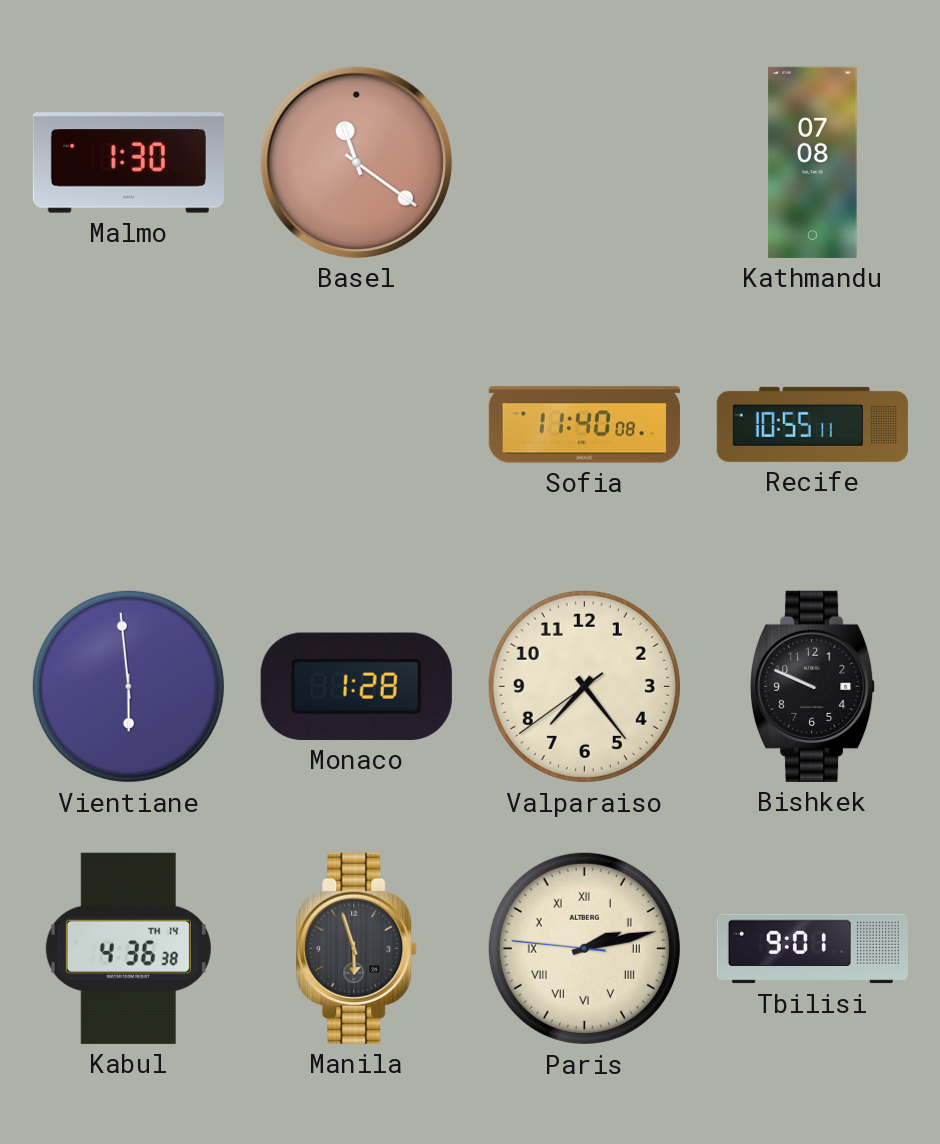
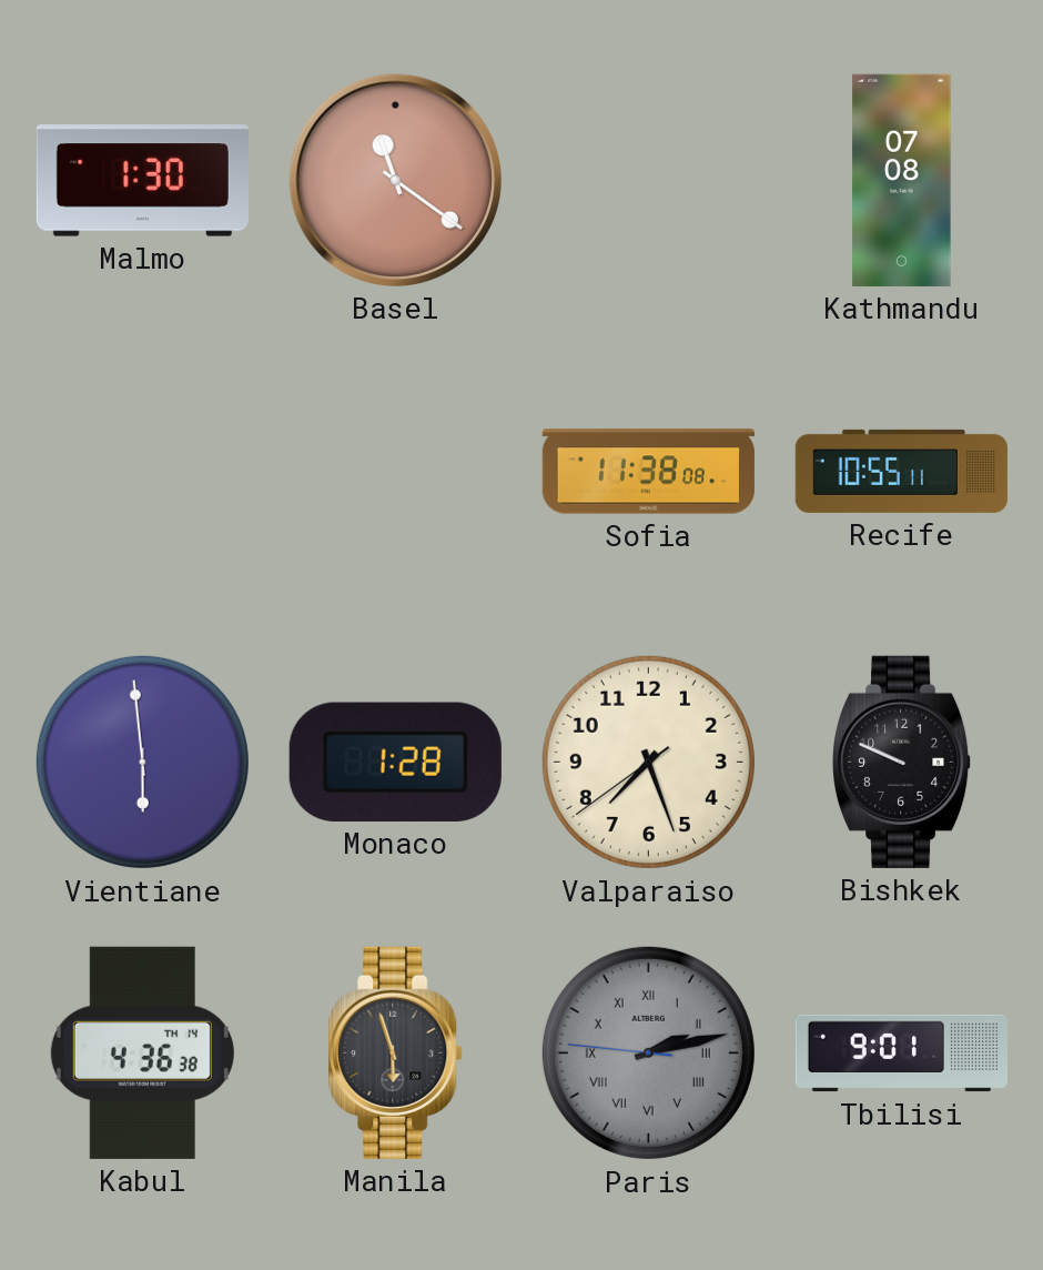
Sofia: 11:40 -> 11:38 (648, 472)
Valparaiso: 7:23 -> 7:26 (648, 762)
Paris dial: cream -> grey (648, 1052)
